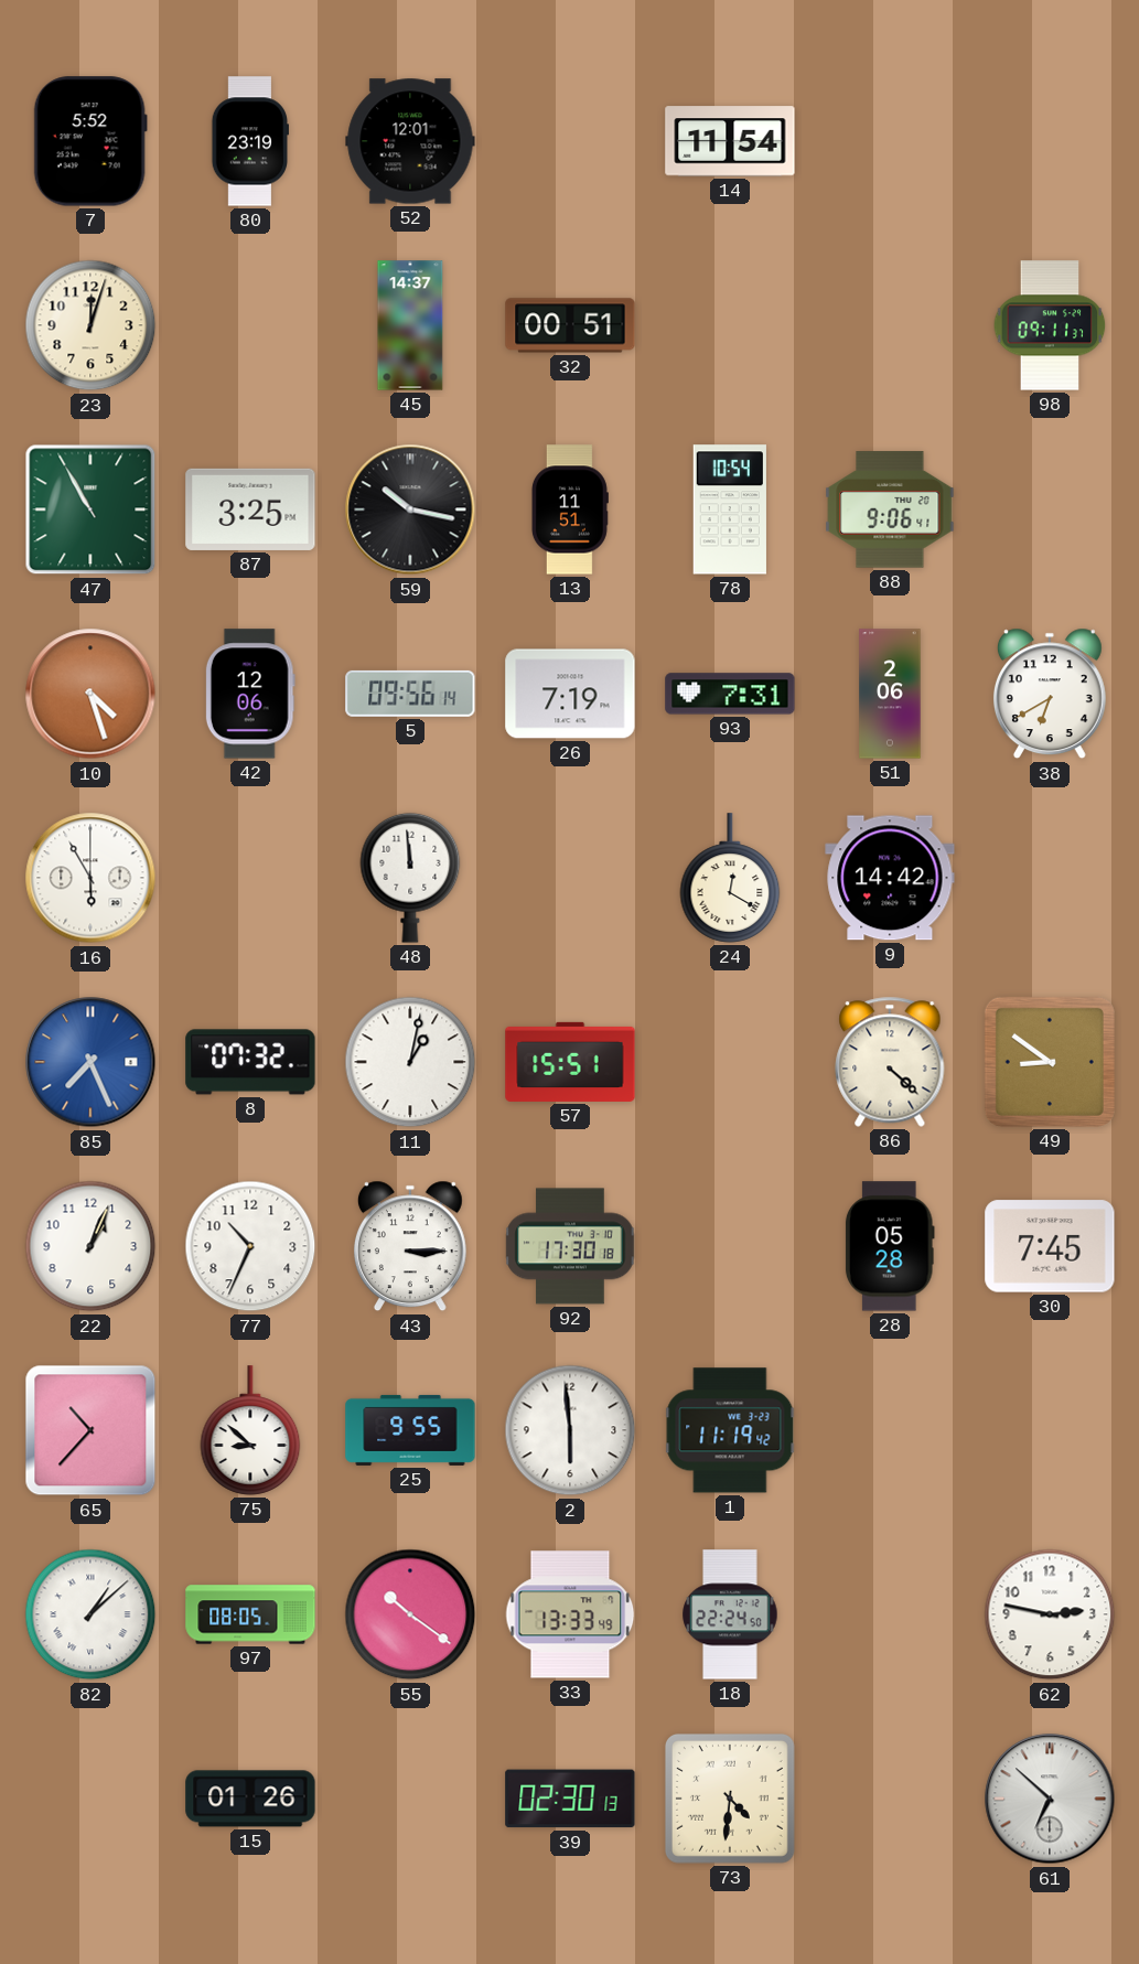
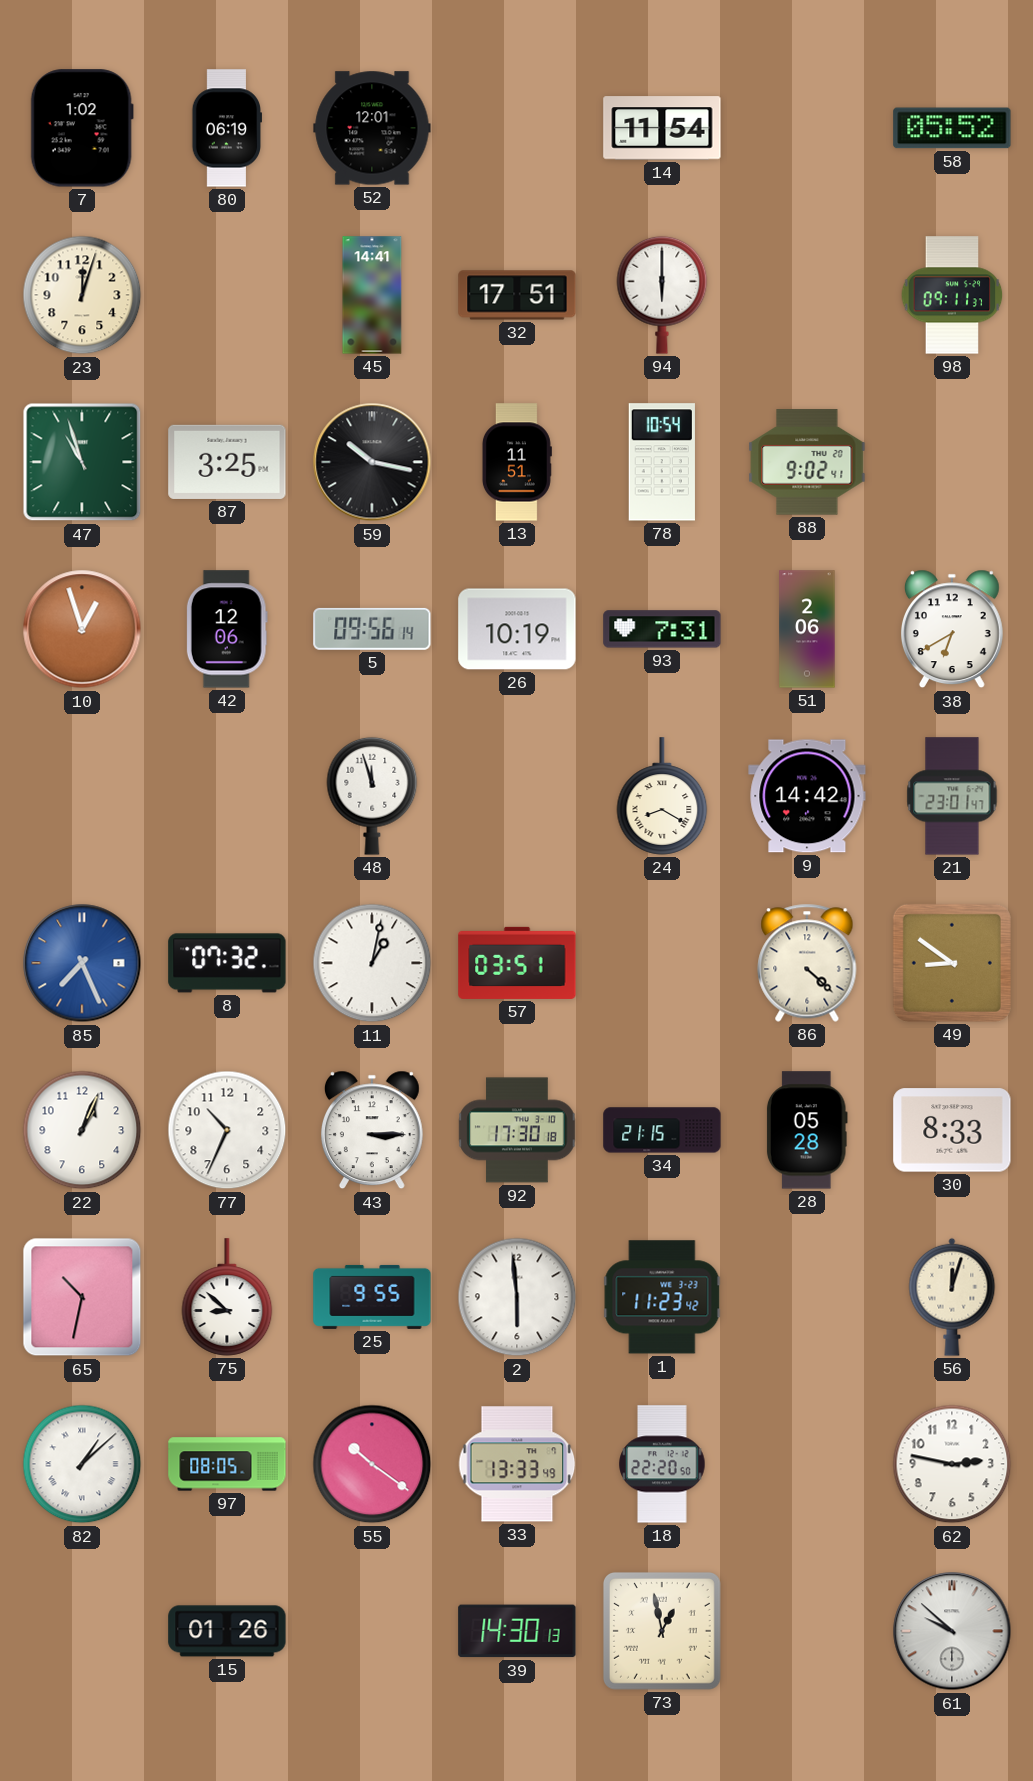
7: 5:52 -> 1:02 (82, 128)
80: 23:19 -> 06:19 (226, 128)
58: none -> 05:52 (952, 128)
45: 14:37 -> 14:41 (372, 295)
32: 00:51 -> 17:51 (517, 295)
94: none -> 6:00 (662, 295)
47: 10:55 -> 10:57 (82, 462)
88: 9:06 -> 9:02 (807, 462)
10: 4:27 -> 12:57 (82, 629)
26: 7:19 -> 10:19 (517, 629)
16: 5:55 -> none (90, 878)
48: 11:59 -> 11:57 (372, 796)
24: 12:20 -> 8:20 (662, 796)
21: none -> 23:01 (952, 796)
57: 15:51 -> 03:51 (517, 963)
34: none -> 21:15 (662, 1130)
30: 7:45 -> 8:33 (952, 1130)
65: 10:37 -> 10:32 (82, 1297)
1: 11:19 -> 11:23 (662, 1297)
56: none -> 12:03 (952, 1297)
18: 22:24 -> 22:20 (662, 1464)
39: 02:30 -> 14:30 (517, 1631)
73: 4:31 -> 12:58 (662, 1631)
61: 6:52 -> 9:52 (952, 1631)
